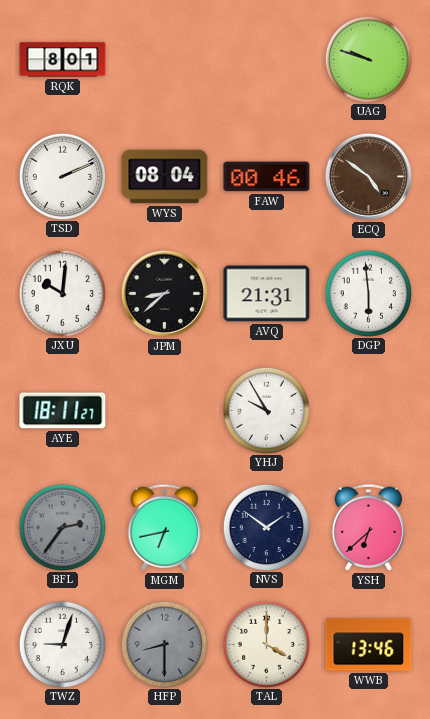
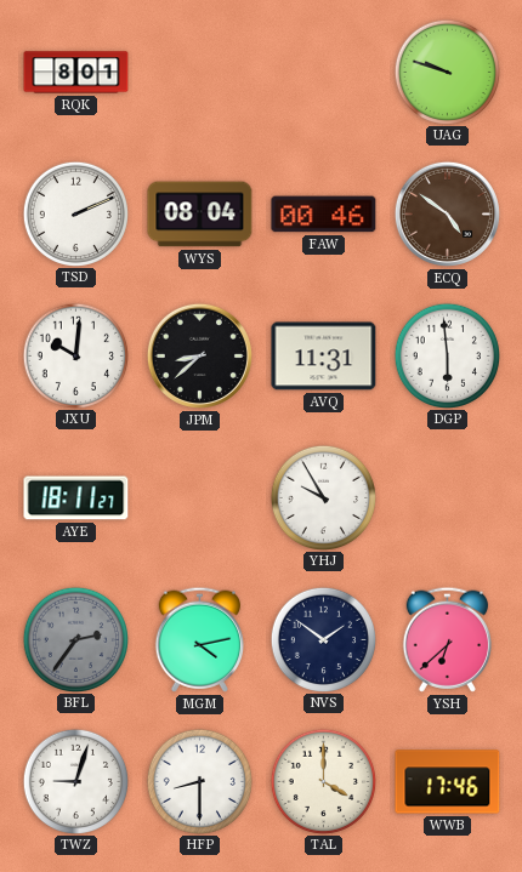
AVQ: 21:31 -> 11:31 (324, 357)
MGM: 6:43 -> 4:13 (199, 639)
HFP dial: grey -> white (199, 781)
WWB: 13:46 -> 17:46 (448, 782)
